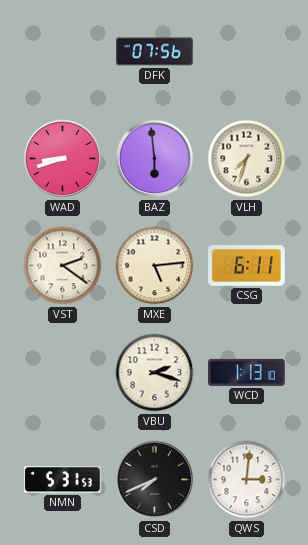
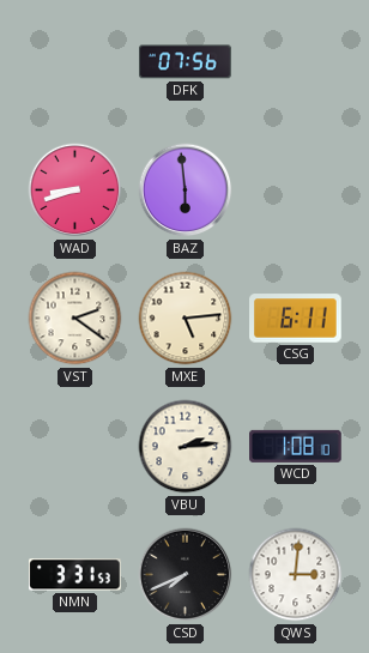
VLH: 7:33 -> none (247, 159)
VBU: 2:18 -> 2:14 (186, 447)
WCD: 1:13 -> 1:08 (296, 446)
NMN: 5:31 -> 3:31 (75, 575)
